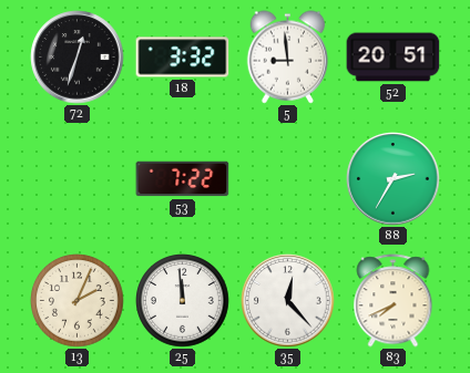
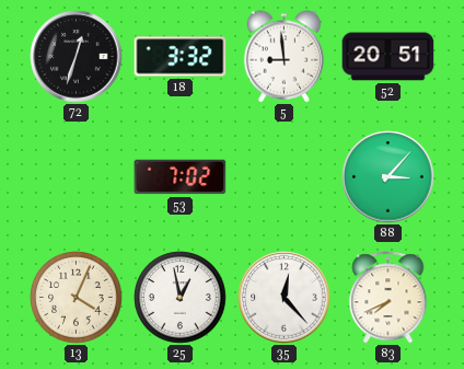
53: 7:22 -> 7:02 (181, 177)
88: 2:35 -> 3:07 (388, 177)
13: 2:04 -> 4:04 (77, 298)
25: 11:59 -> 12:58 (181, 298)
